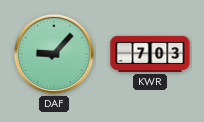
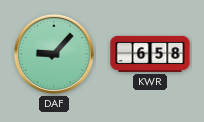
KWR: 7:03 -> 6:58 (150, 54)
